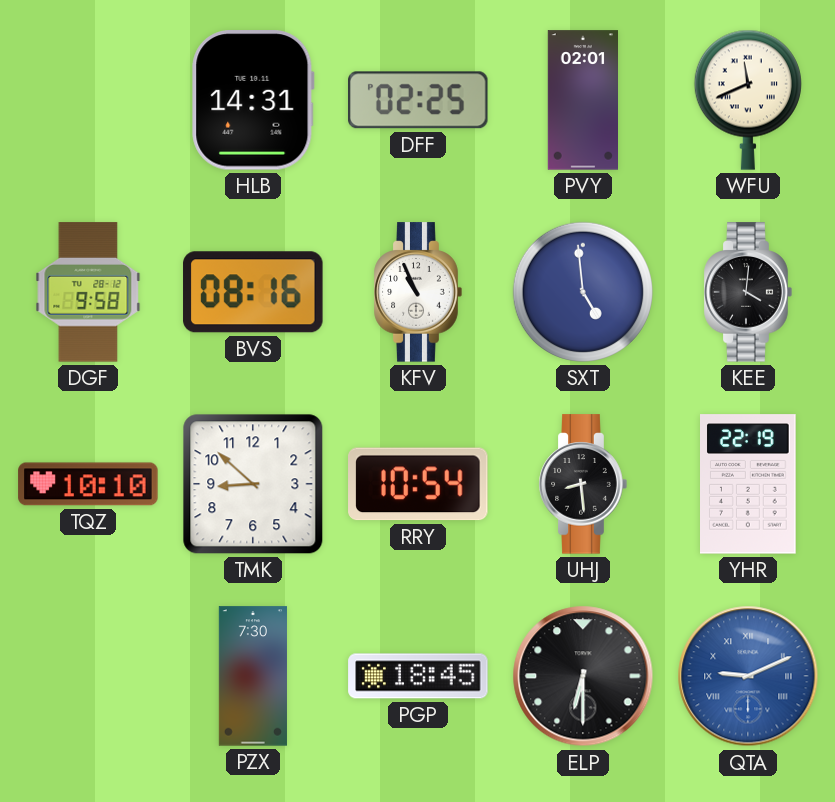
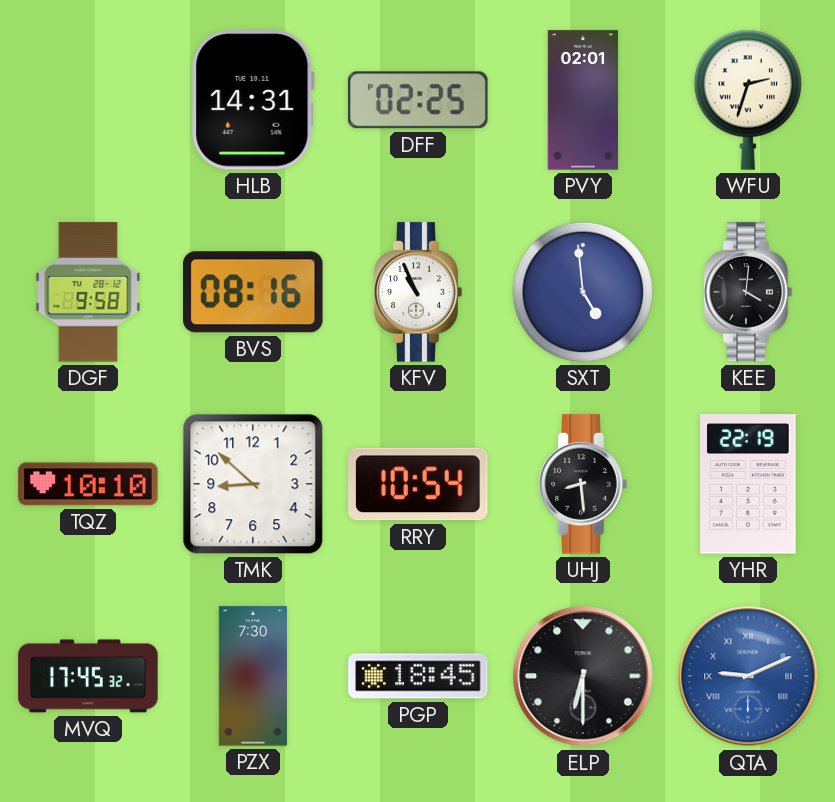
WFU: 11:41 -> 2:33 (748, 100)
MVQ: none -> 17:45 (88, 676)
